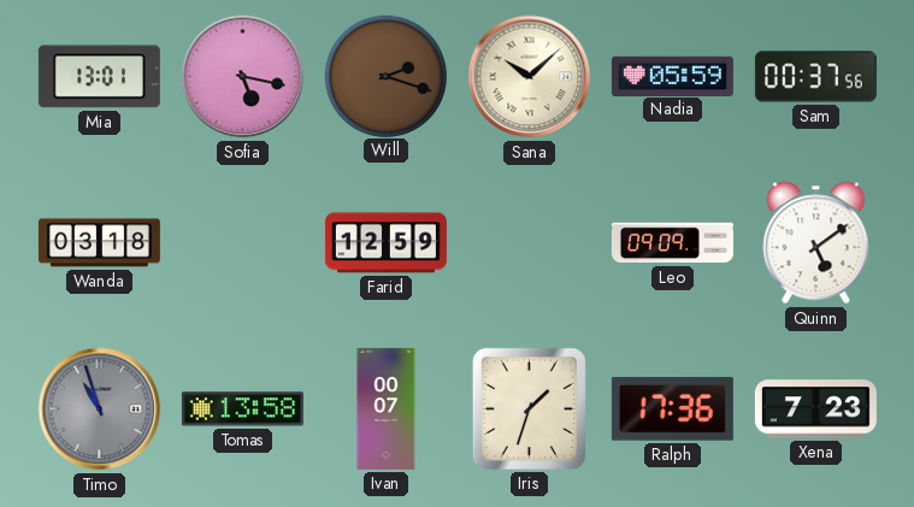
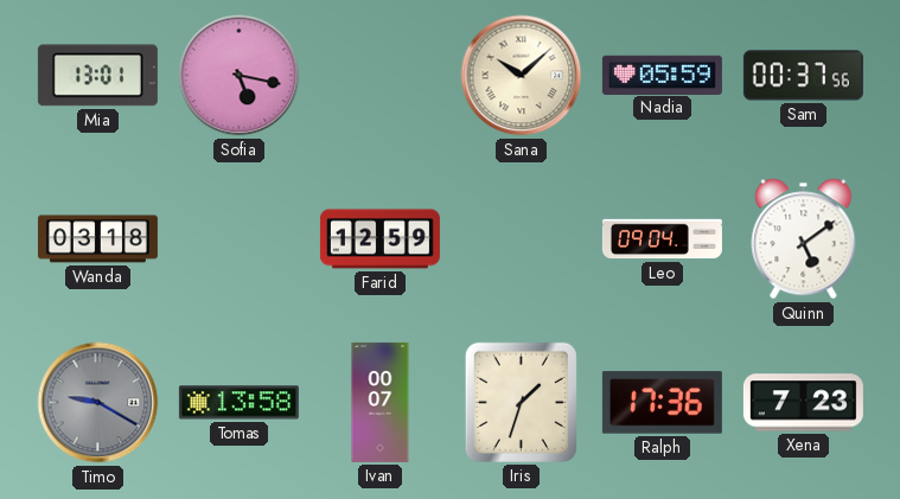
Will: 2:18 -> none (385, 76)
Leo: 09:09 -> 09:04 (662, 239)
Timo: 10:57 -> 9:20 (98, 403)
